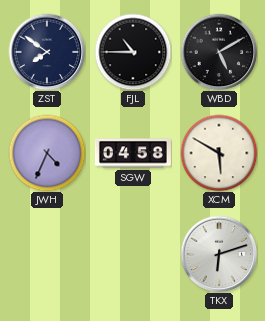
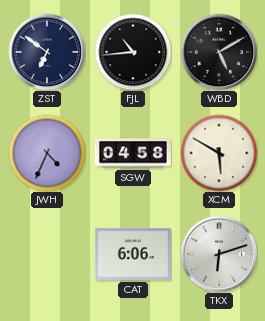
ZST: 7:51 -> 6:51 (47, 52)
FJL: 10:45 -> 10:44 (133, 52)
CAT: none -> 6:06 (133, 254)
